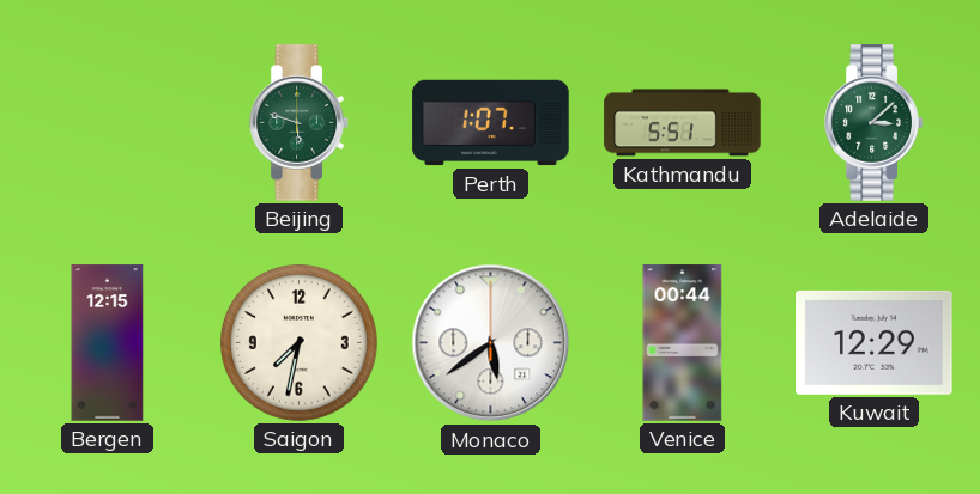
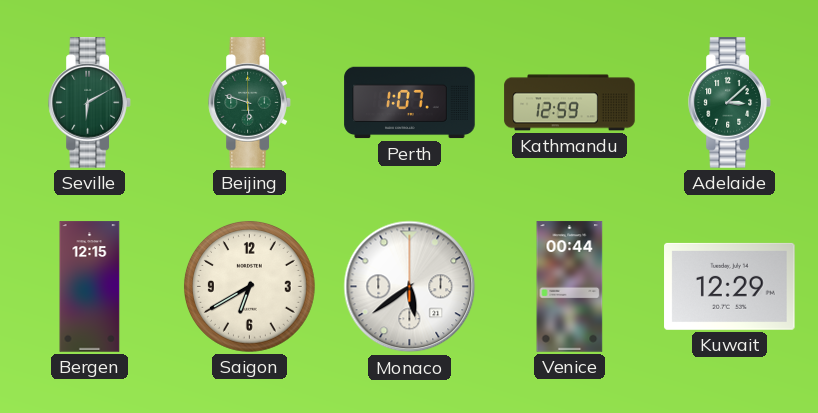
Seville: none -> 6:10 (90, 103)
Kathmandu: 5:51 -> 12:59 (570, 103)
Saigon: 7:32 -> 6:40 (249, 286)
